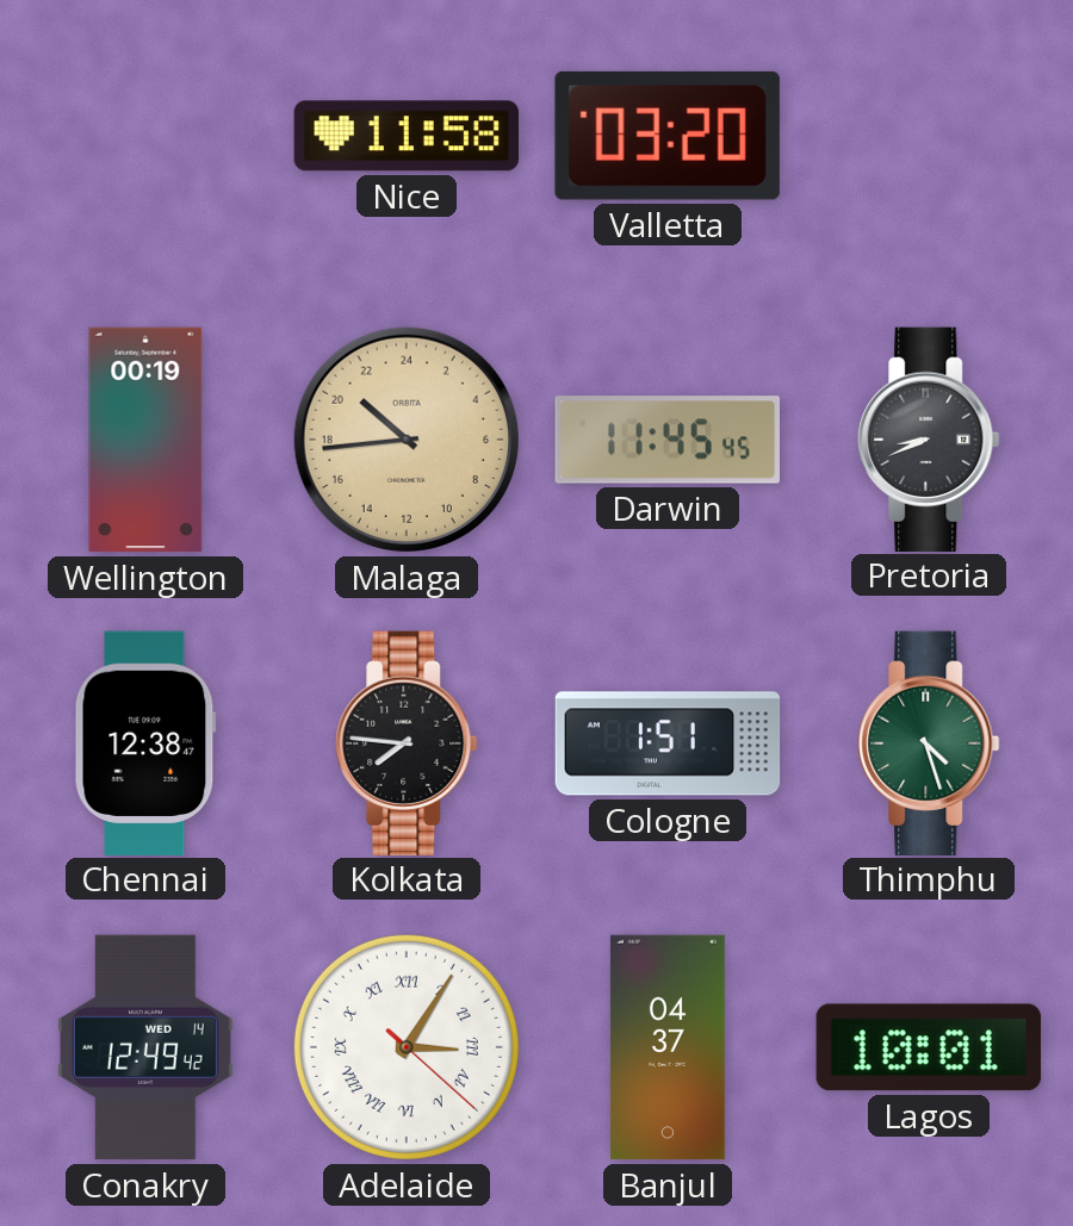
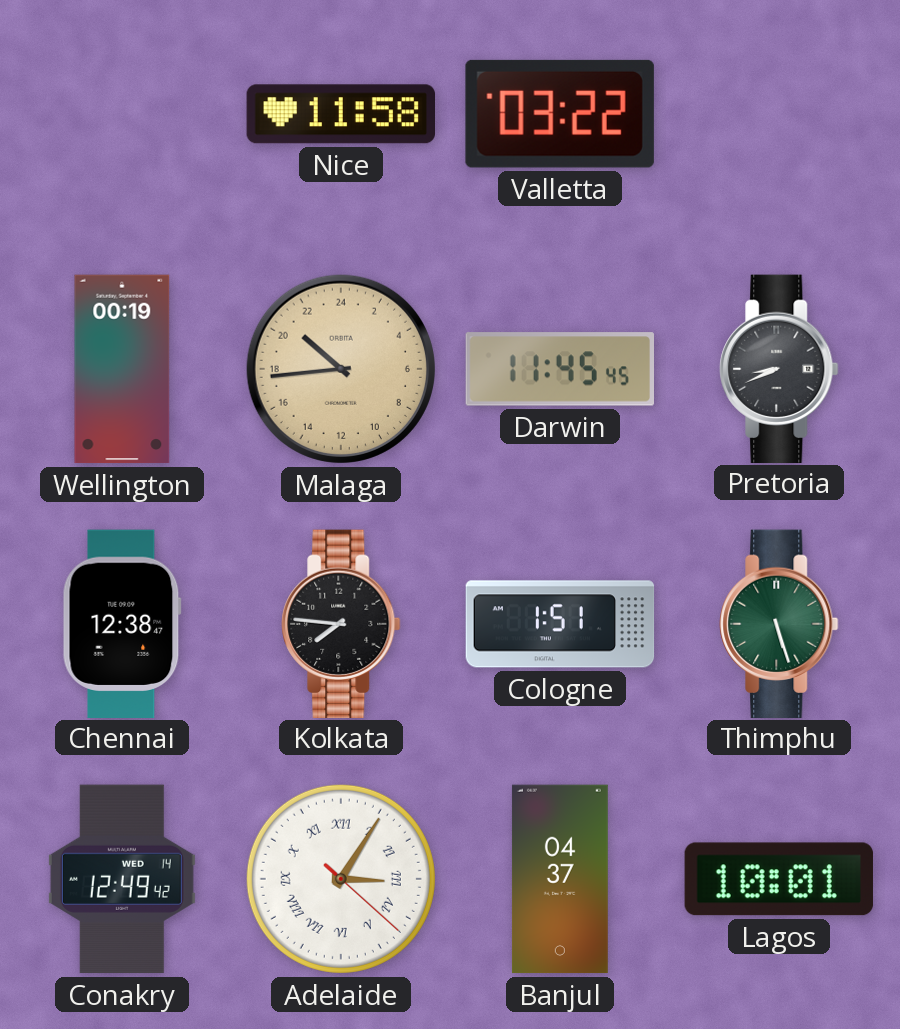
Valletta: 03:20 -> 03:22 (560, 114)
Thimphu: 4:27 -> 5:27 (779, 623)
